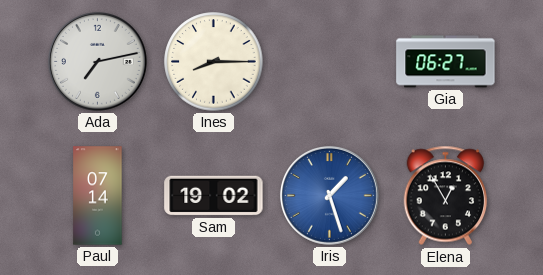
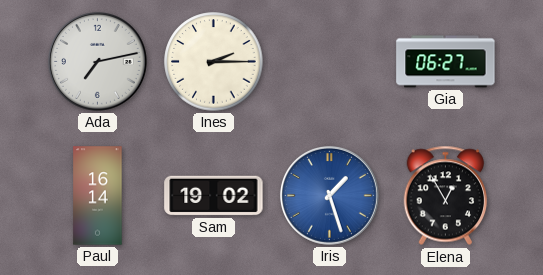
Ines: 8:15 -> 2:15 (214, 62)
Paul: 07:14 -> 16:14 (98, 196)
